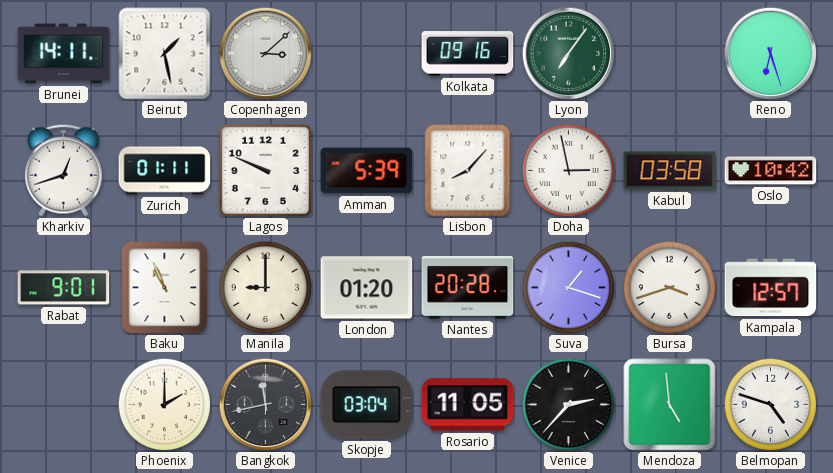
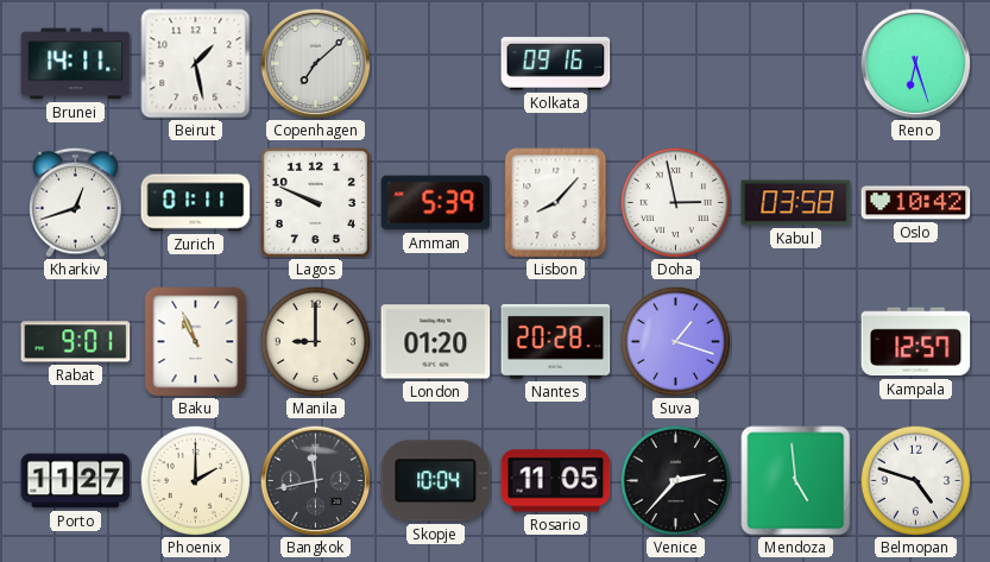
Copenhagen: 3:08 -> 7:08 (315, 63)
Lyon: 7:06 -> none (568, 53)
Bursa: 3:42 -> none (669, 287)
Porto: none -> 11:27 (76, 481)
Skopje: 03:04 -> 10:04 (436, 481)
